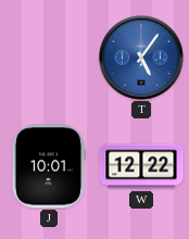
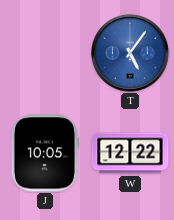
J: 10:01 -> 10:05 (44, 153)
